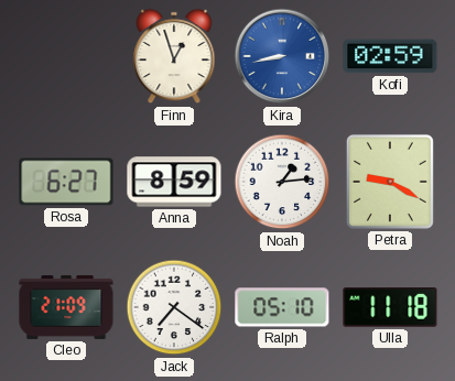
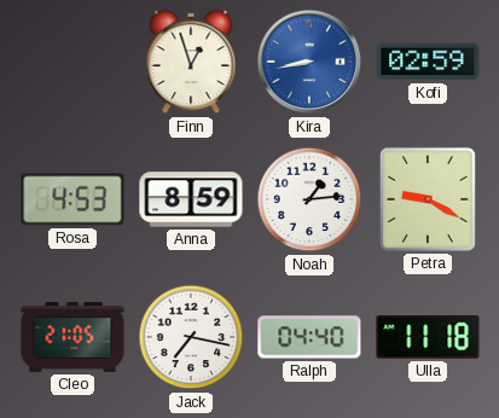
Rosa: 6:27 -> 4:53 (72, 199)
Cleo: 21:09 -> 21:05 (72, 337)
Jack: 7:21 -> 7:17 (191, 337)
Ralph: 05:10 -> 04:40 (309, 337)
